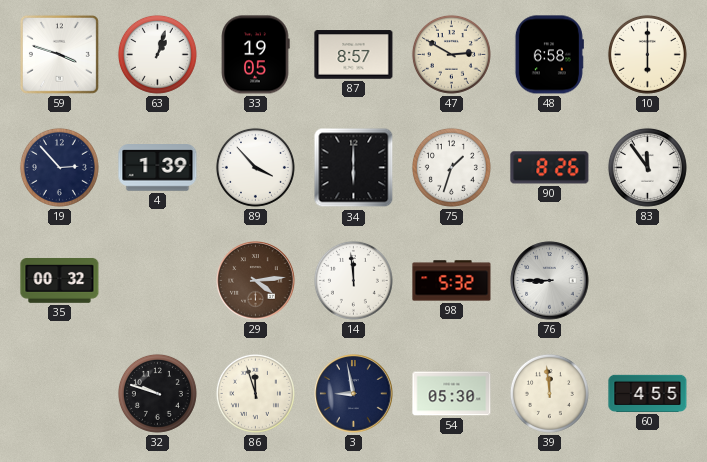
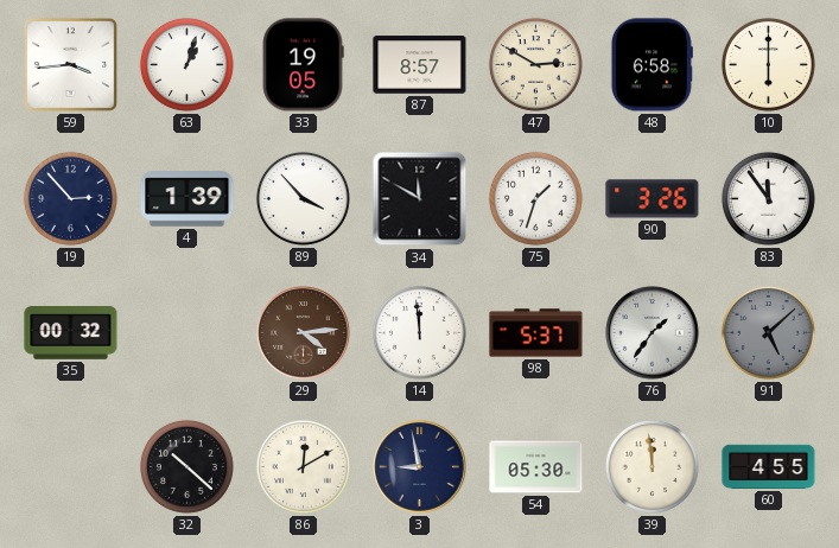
59: 3:48 -> 3:44 (70, 64)
34: 6:00 -> 11:50 (420, 199)
90: 8:26 -> 3:26 (653, 199)
98: 5:32 -> 5:37 (536, 333)
76: 8:45 -> 1:36 (653, 333)
91: none -> 5:08 (768, 332)
32: 9:48 -> 10:22 (186, 466)
86: 11:57 -> 12:10 (303, 466)
